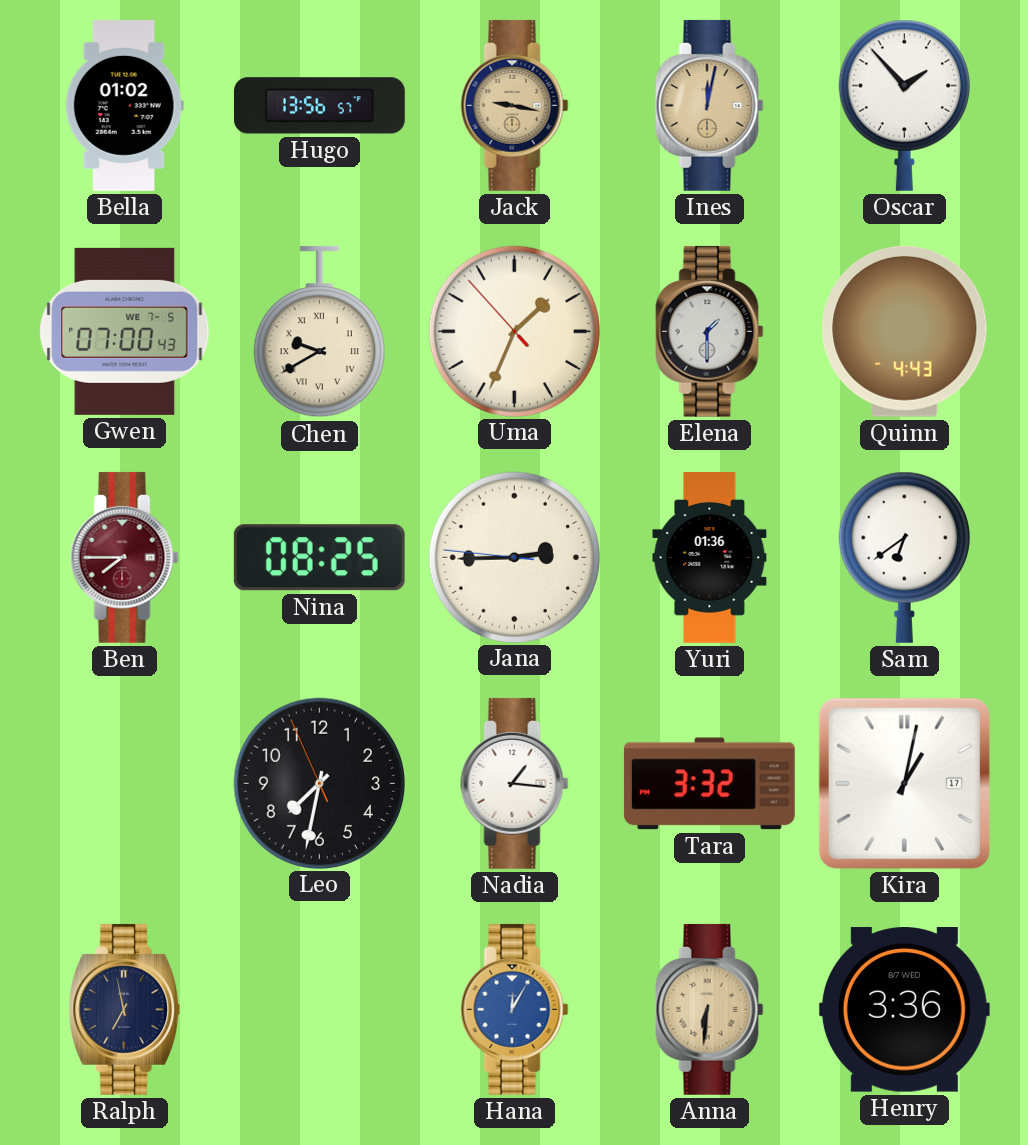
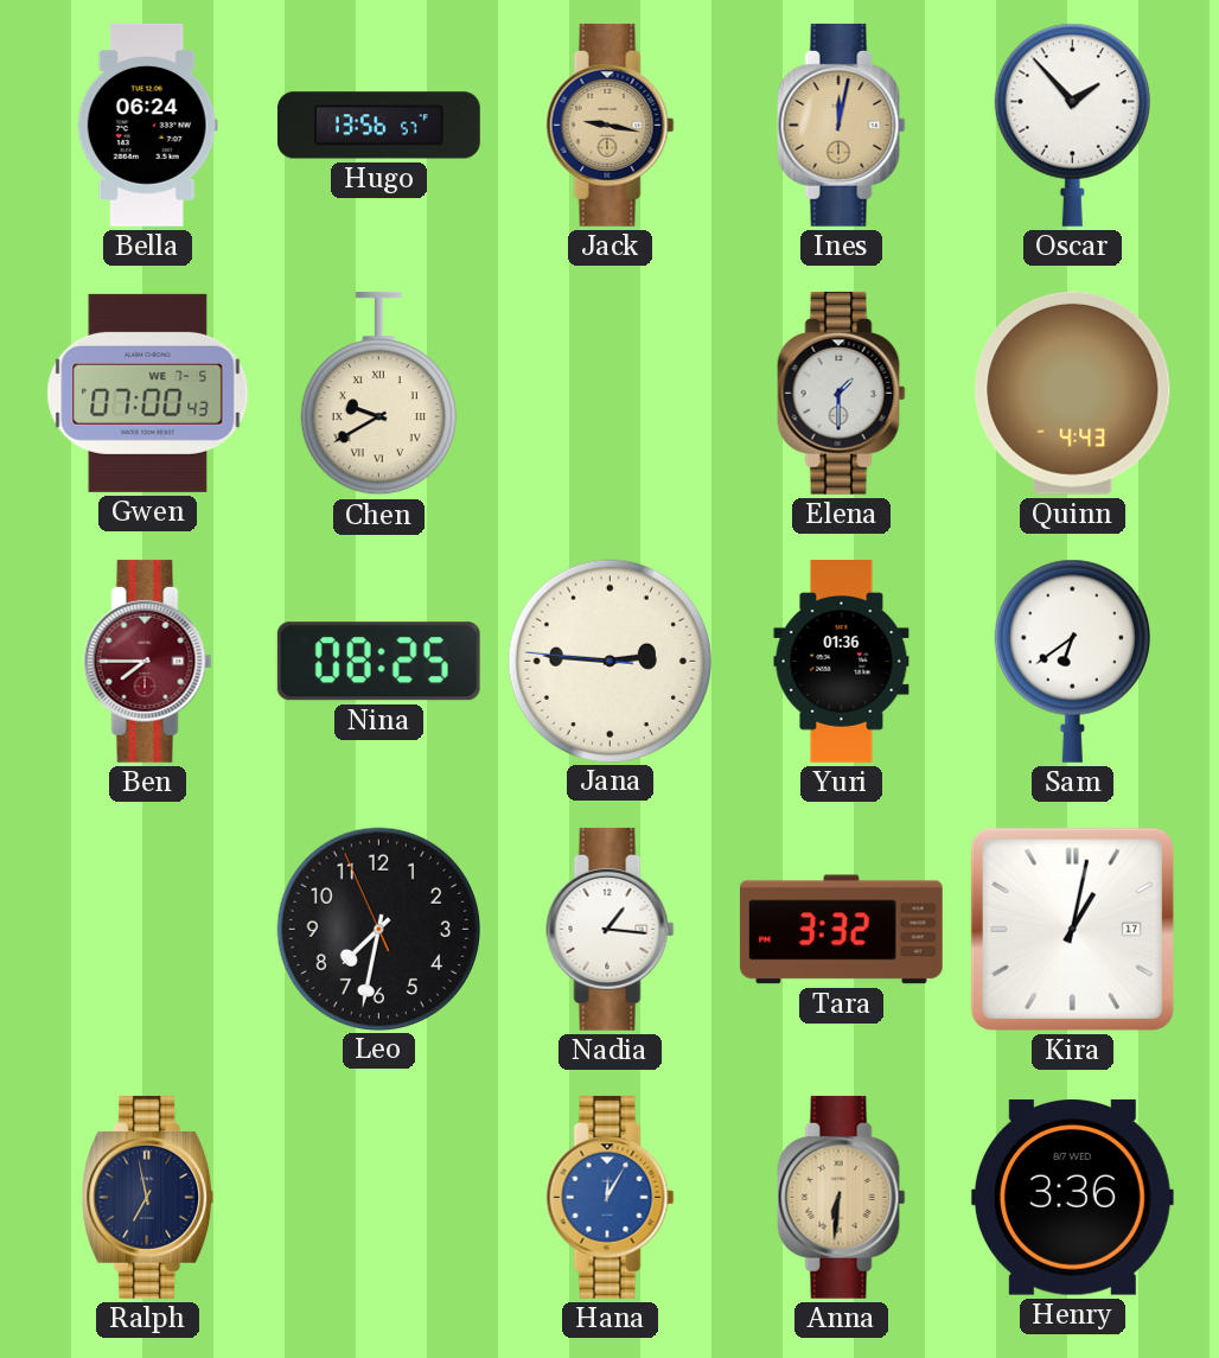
Bella: 01:02 -> 06:24 (147, 125)
Uma: 1:33 -> none (514, 331)
Jana: 2:44 -> 2:45 (609, 661)
